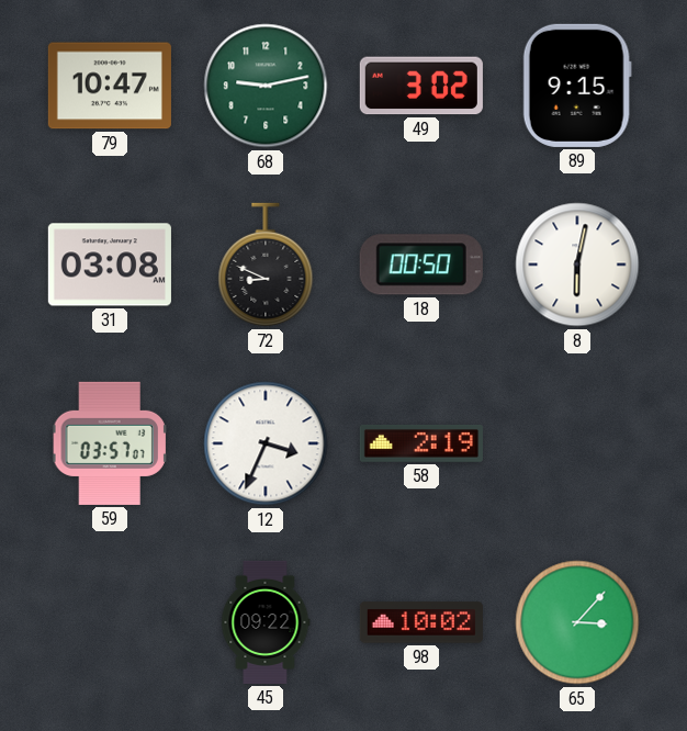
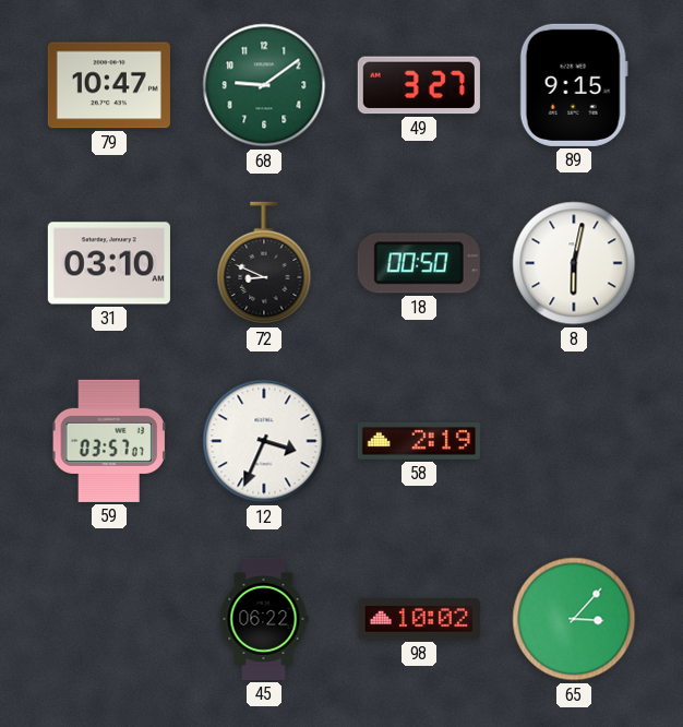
68: 9:13 -> 9:09 (264, 85)
49: 3:02 -> 3:27 (419, 85)
31: 03:08 -> 03:10 (109, 263)
45: 09:22 -> 06:22 (264, 619)
